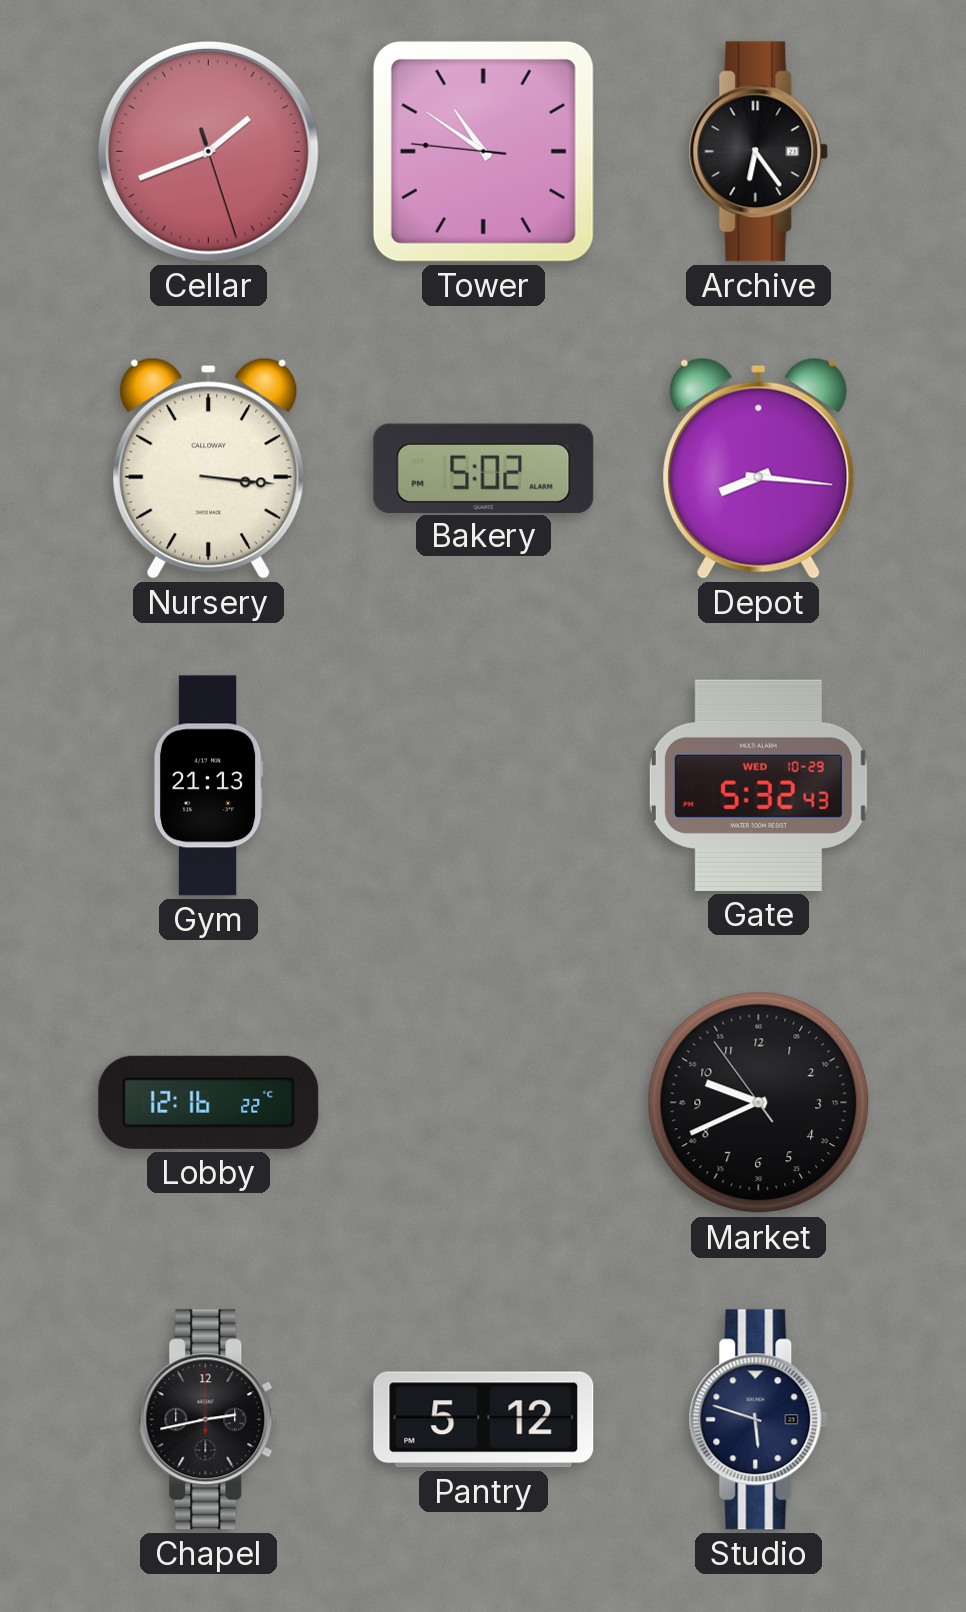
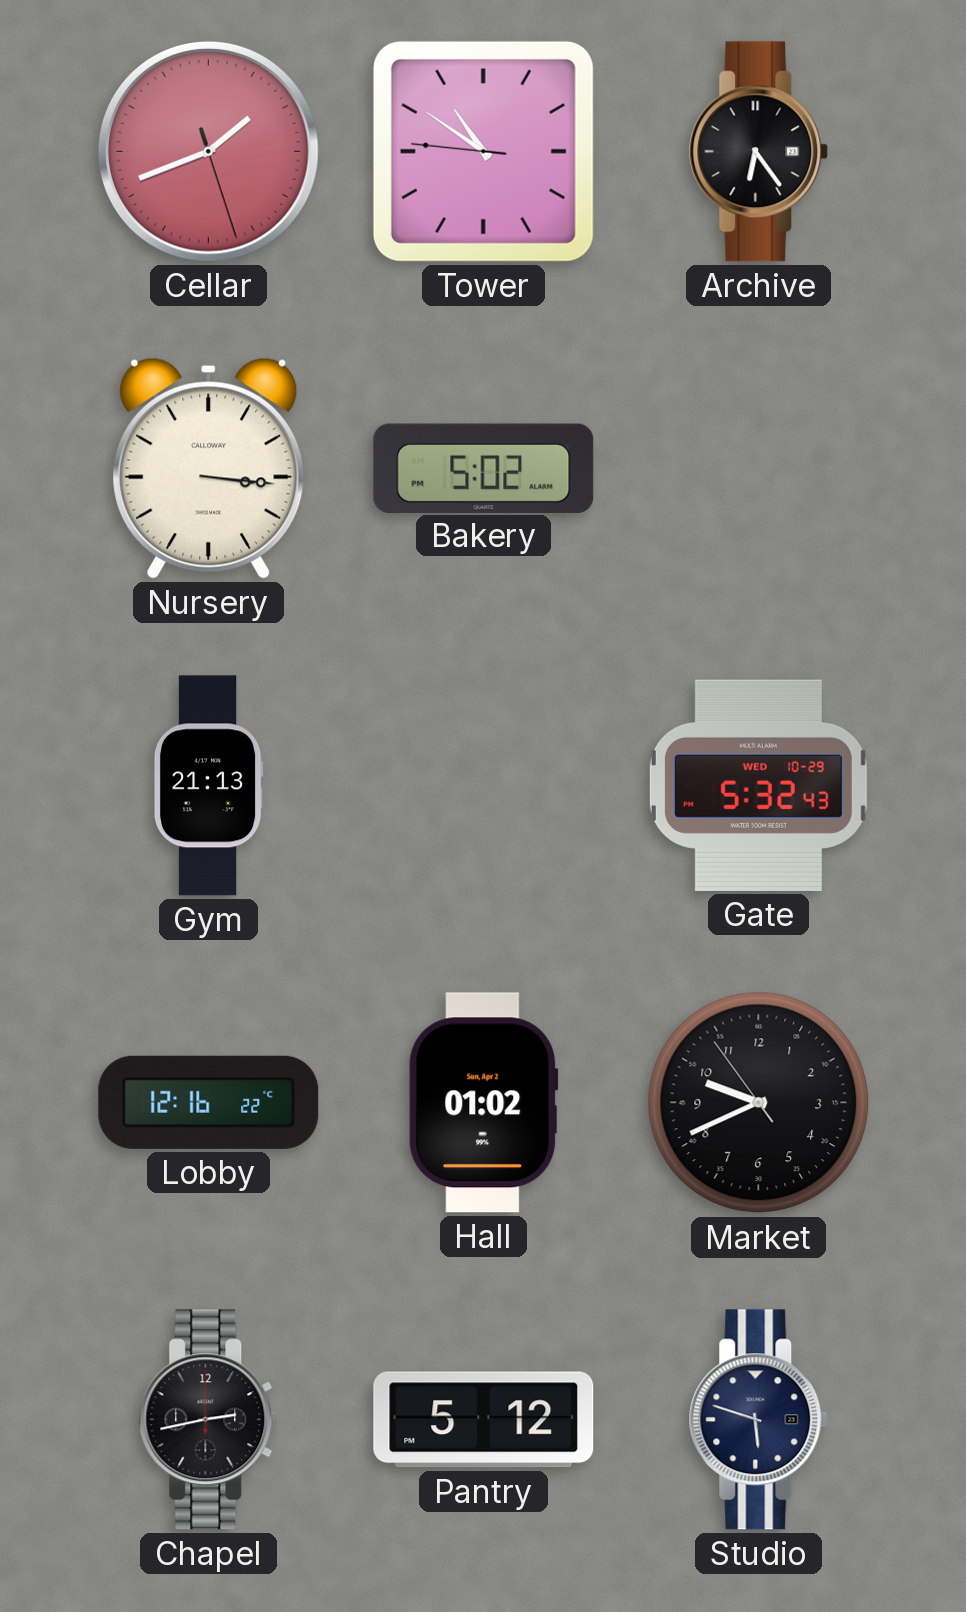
Depot: 8:16 -> none (759, 468)
Hall: none -> 01:02 (484, 1103)
